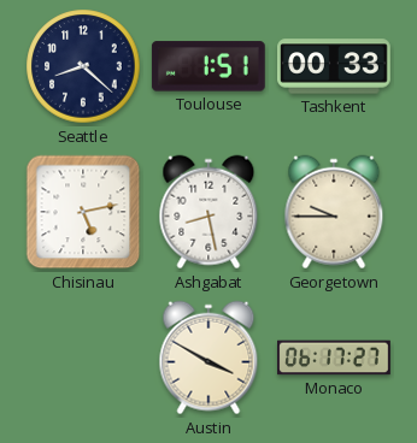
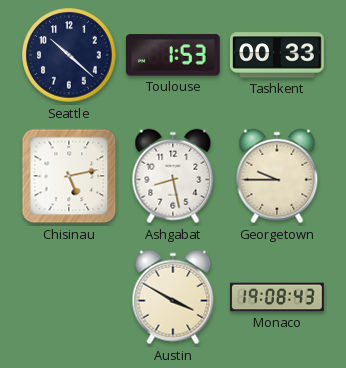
Seattle: 8:22 -> 10:22 (69, 55)
Toulouse: 1:51 -> 1:53 (173, 55)
Monaco: 06:17 -> 19:08 (277, 297)
